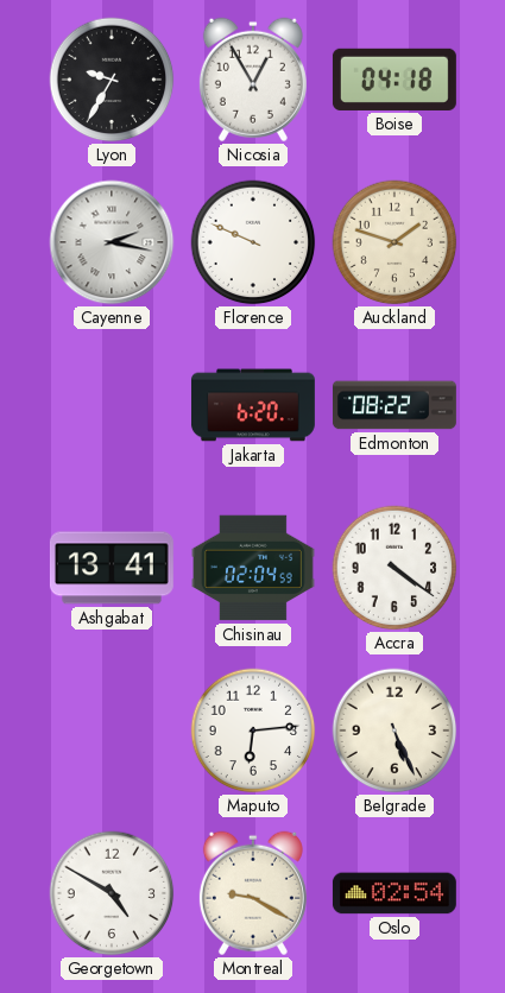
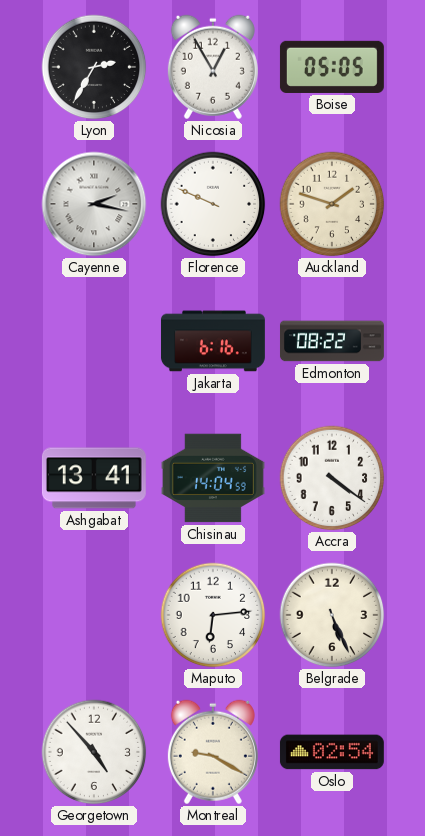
Lyon: 9:35 -> 2:35 (94, 67)
Boise: 04:18 -> 05:05 (332, 67)
Jakarta: 6:20 -> 6:16 (213, 341)
Chisinau: 02:04 -> 14:04 (213, 478)
Georgetown: 4:50 -> 4:53 (94, 752)
